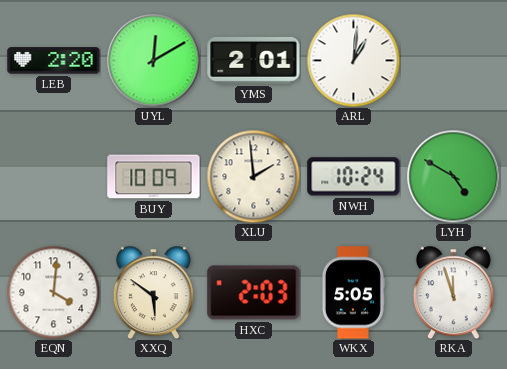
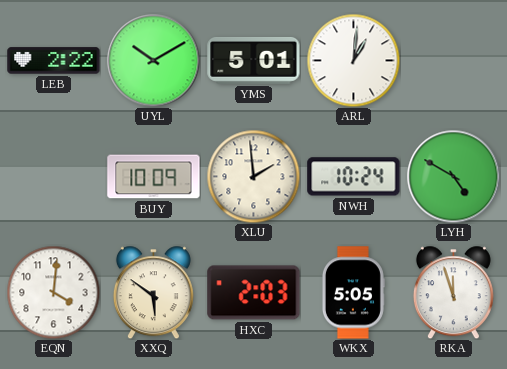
LEB: 2:20 -> 2:22 (54, 61)
UYL: 12:10 -> 10:10 (153, 60)
YMS: 2:01 -> 5:01 (254, 60)
